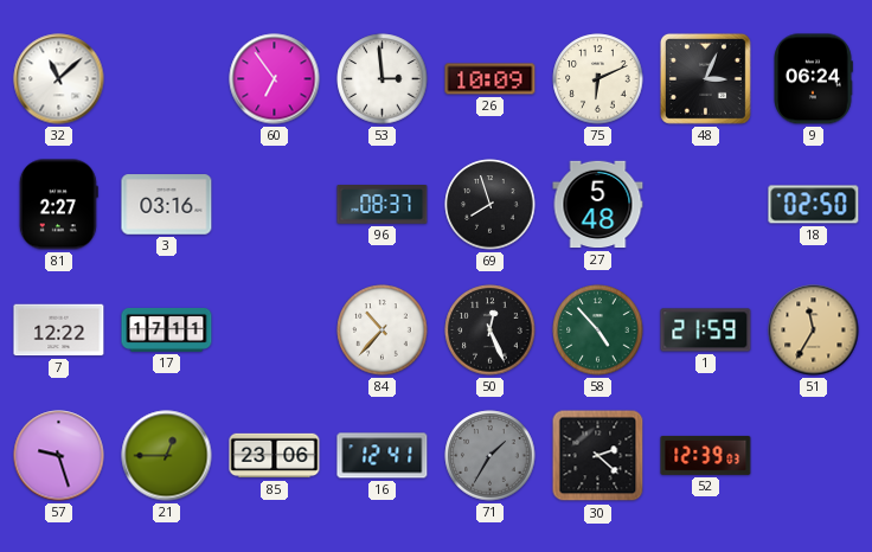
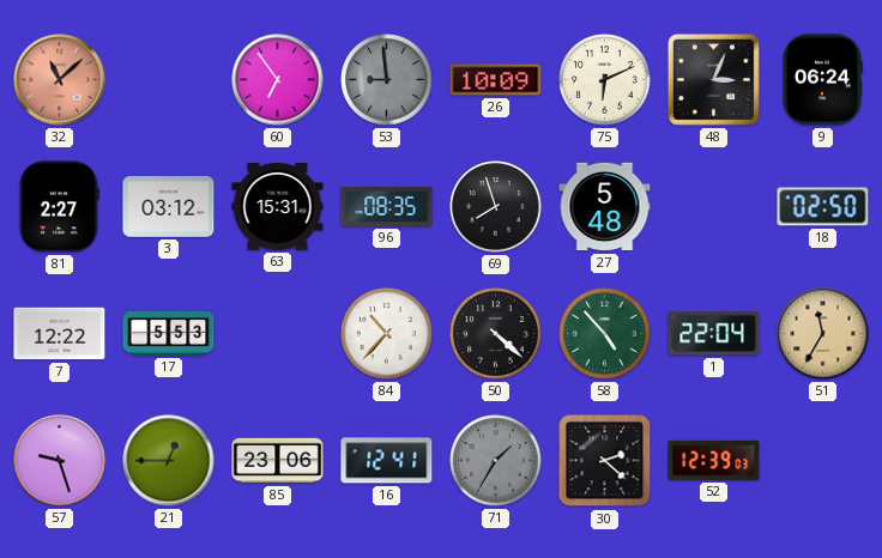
32 dial: white -> salmon (60, 80)
53: 2:59 -> 8:59 (387, 80)
53 dial: white -> grey (387, 80)
3: 03:16 -> 03:12 (169, 207)
63: none -> 15:31 (278, 206)
96: 08:37 -> 08:35 (387, 207)
17: 17:11 -> 5:53 (169, 333)
50: 12:26 -> 4:22 (496, 334)
1: 21:59 -> 22:04 (714, 334)
